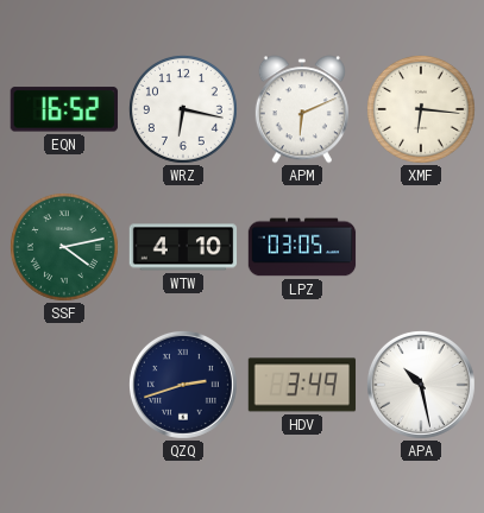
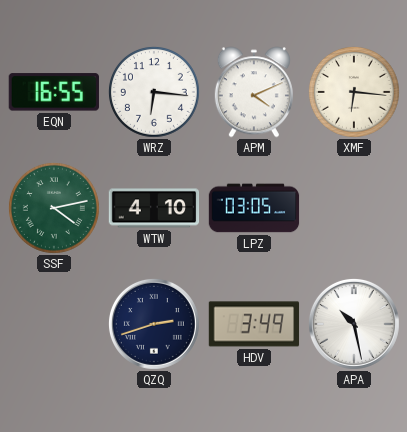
EQN: 16:52 -> 16:55 (54, 92)
WRZ: 6:17 -> 6:16 (154, 92)
APM: 6:11 -> 4:11 (254, 92)
